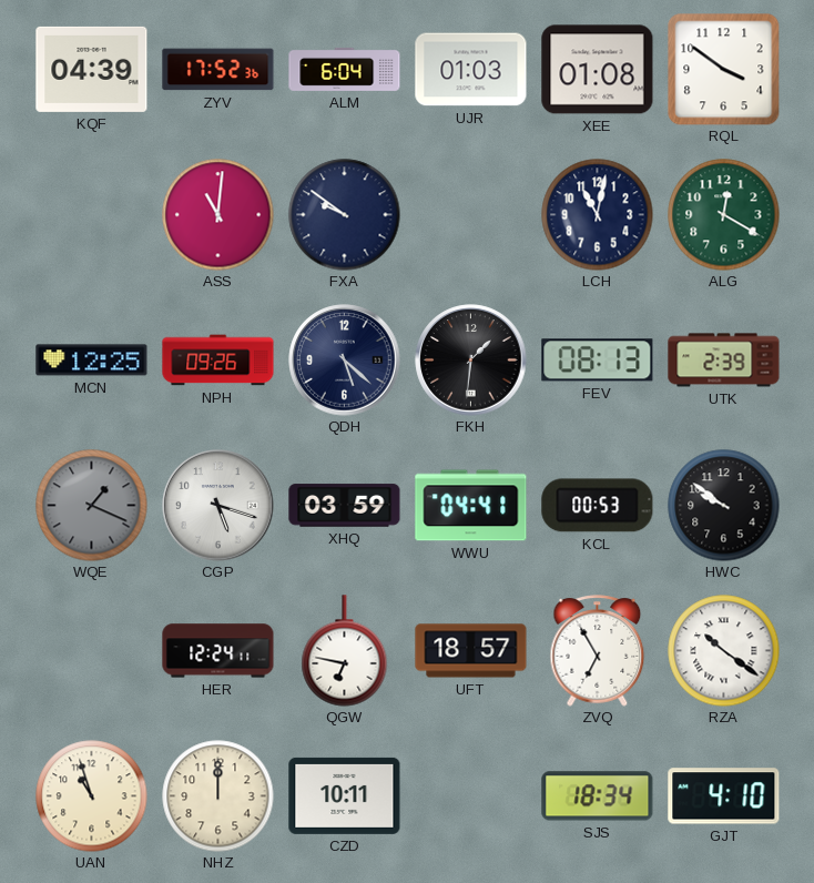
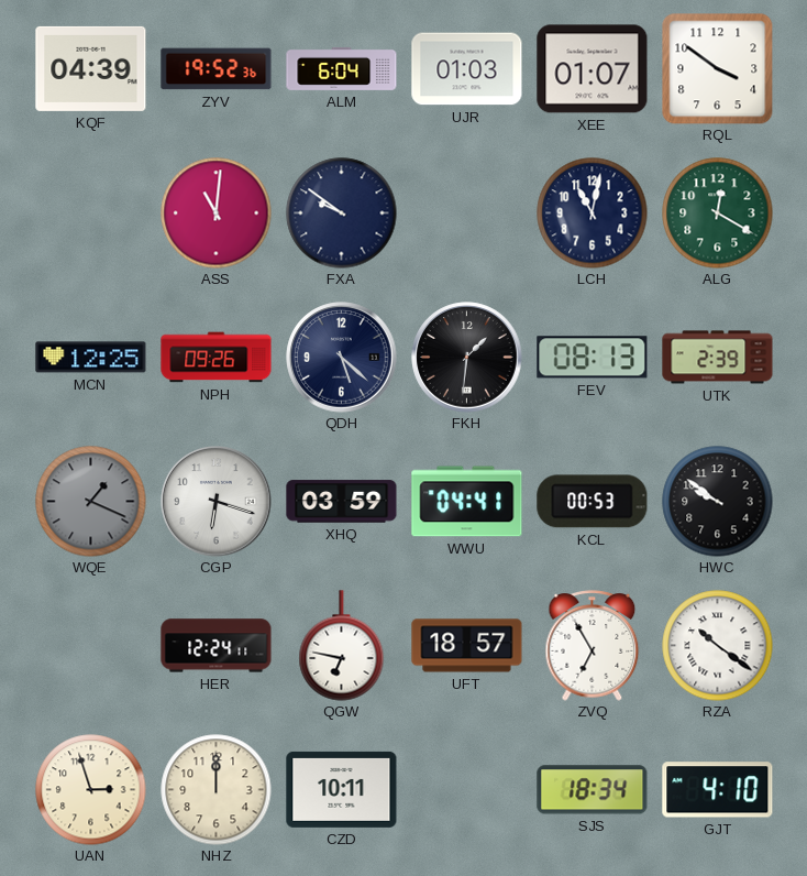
ZYV: 17:52 -> 19:52 (217, 69)
XEE: 01:08 -> 01:07 (593, 69)
CGP: 5:18 -> 6:18 (217, 502)
UAN: 10:57 -> 2:57 (91, 790)
